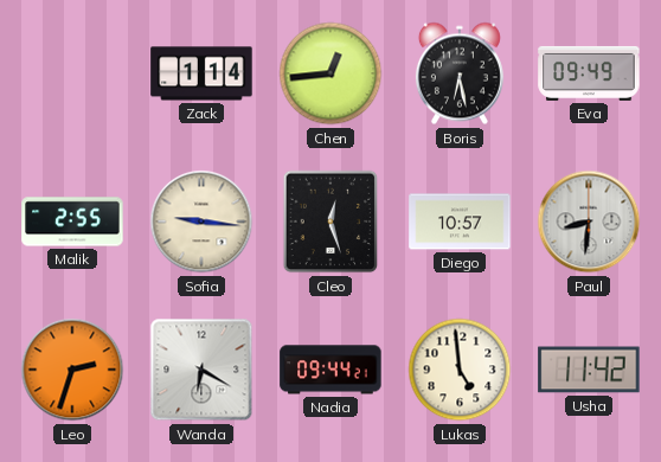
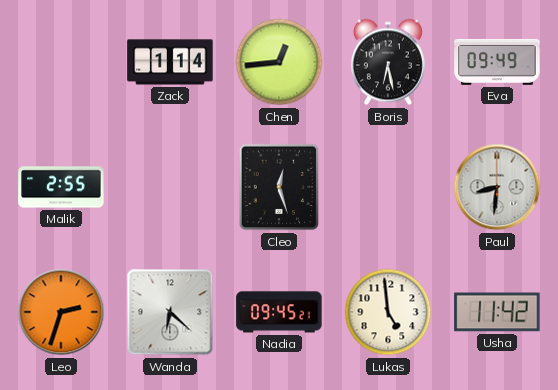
Sofia: 9:16 -> none (201, 222)
Diego: 10:57 -> none (460, 222)
Wanda: 6:20 -> 6:22 (170, 312)
Nadia: 09:44 -> 09:45 (279, 312)
